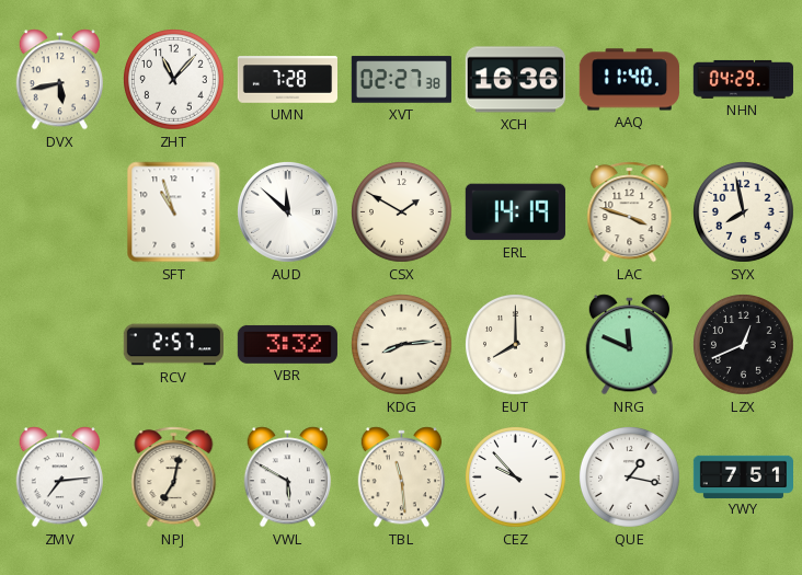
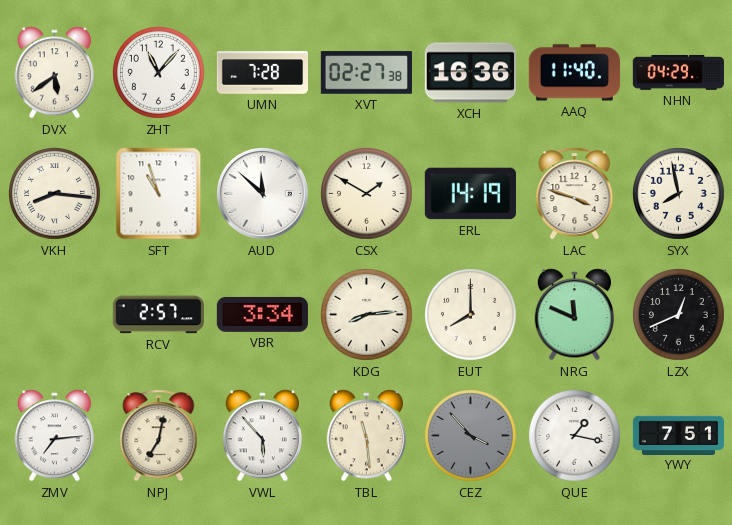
DVX: 5:43 -> 5:39 (54, 73)
VKH: none -> 8:16 (55, 194)
VBR: 3:32 -> 3:34 (262, 314)
VWL: 5:50 -> 5:53 (262, 436)
CEZ: 9:53 -> 3:53 (471, 436)
CEZ dial: white -> grey (471, 436)
